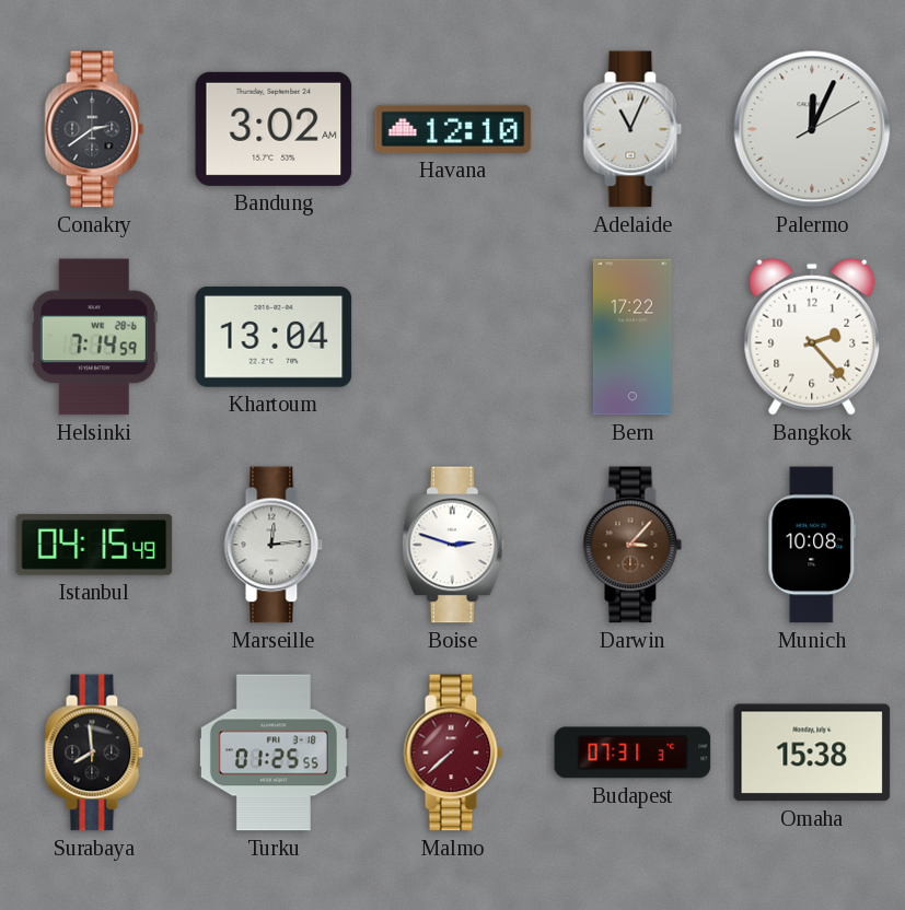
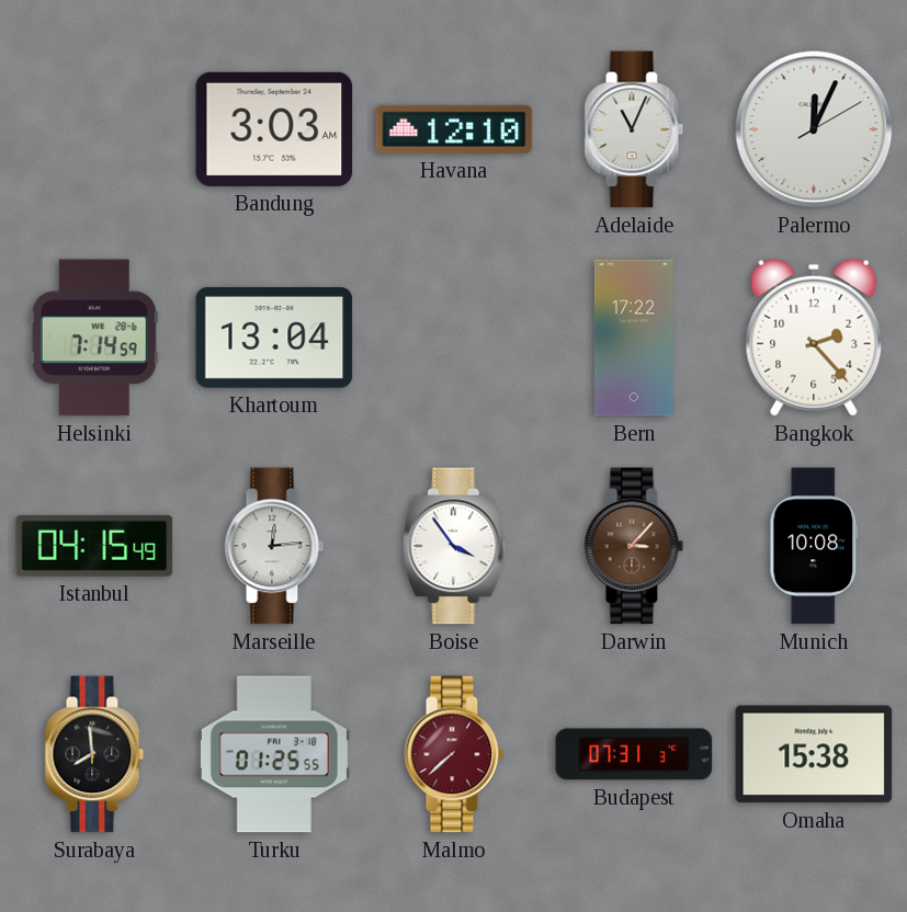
Conakry: 2:39 -> none (94, 129)
Bandung: 3:02 -> 3:03 (274, 129)
Boise: 2:48 -> 3:54 (454, 546)
